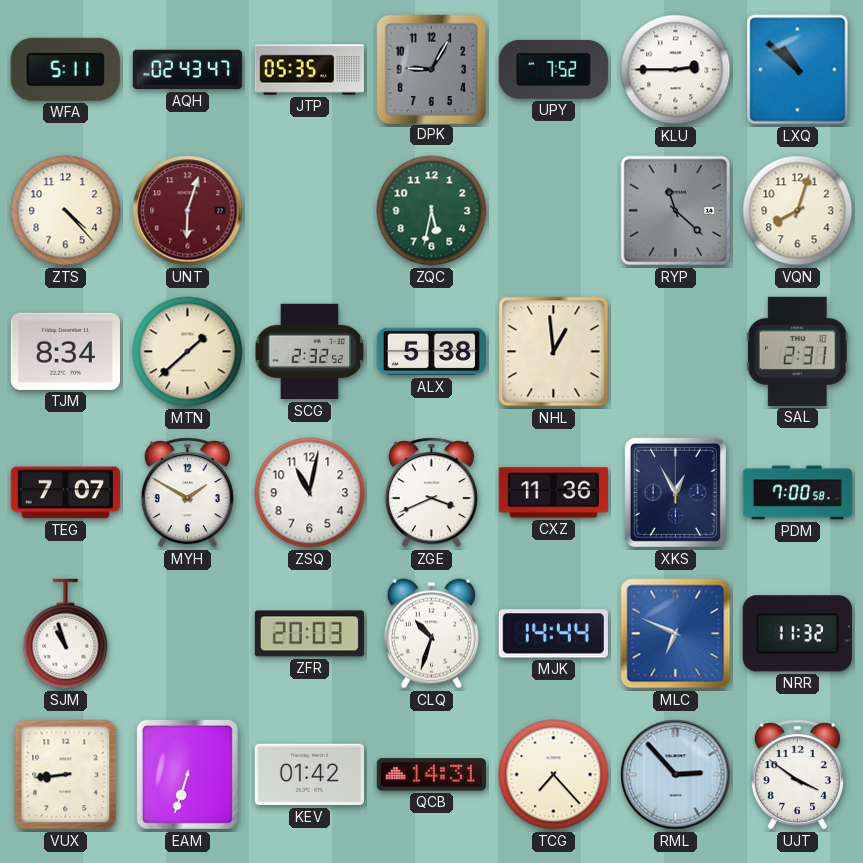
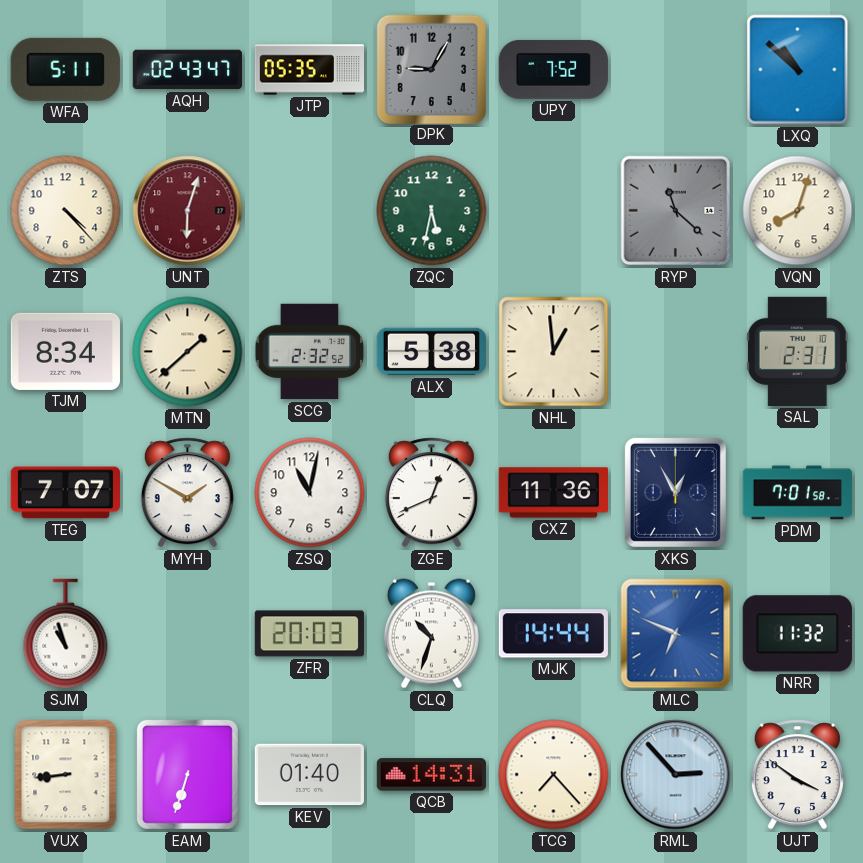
KLU: 2:45 -> none (676, 70)
ZGE: 3:41 -> 12:41 (431, 493)
PDM: 7:00 -> 7:01 (797, 493)
KEV: 01:42 -> 01:40 (309, 775)
